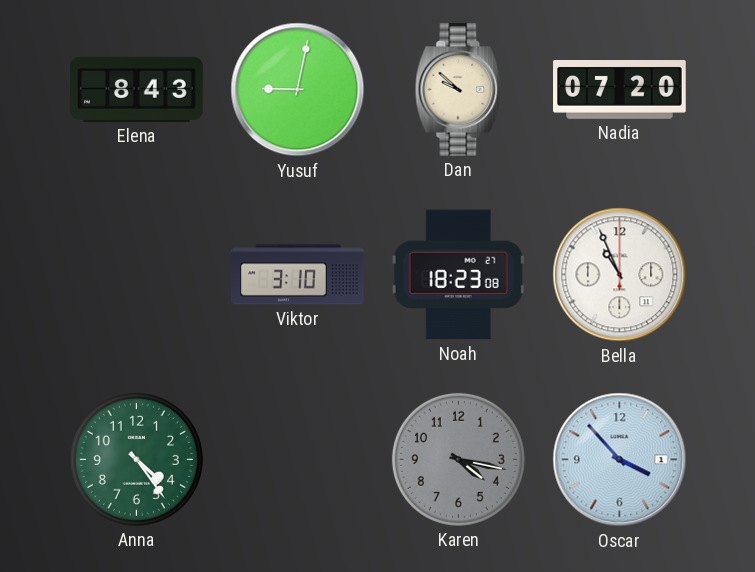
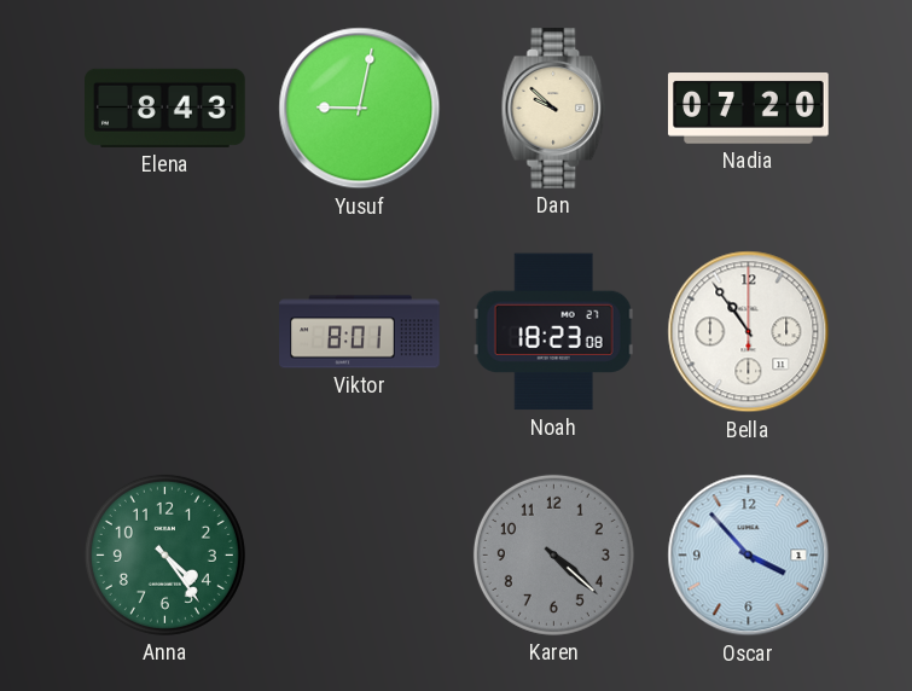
Viktor: 3:10 -> 8:01 (360, 332)
Bella: 10:56 -> 10:54 (749, 332)
Karen: 4:17 -> 4:22 (553, 554)
